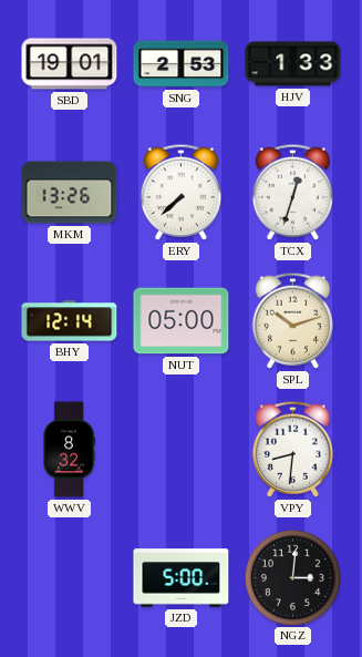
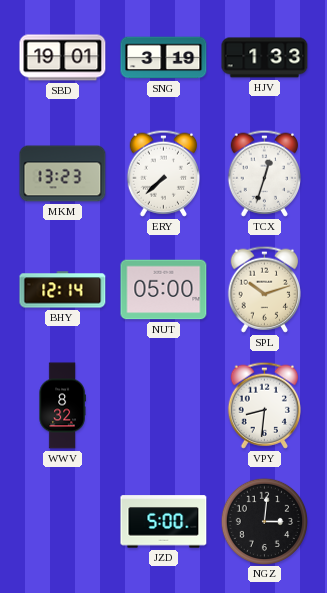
SNG: 2:53 -> 3:19 (164, 58)
MKM: 13:26 -> 13:23 (63, 174)
